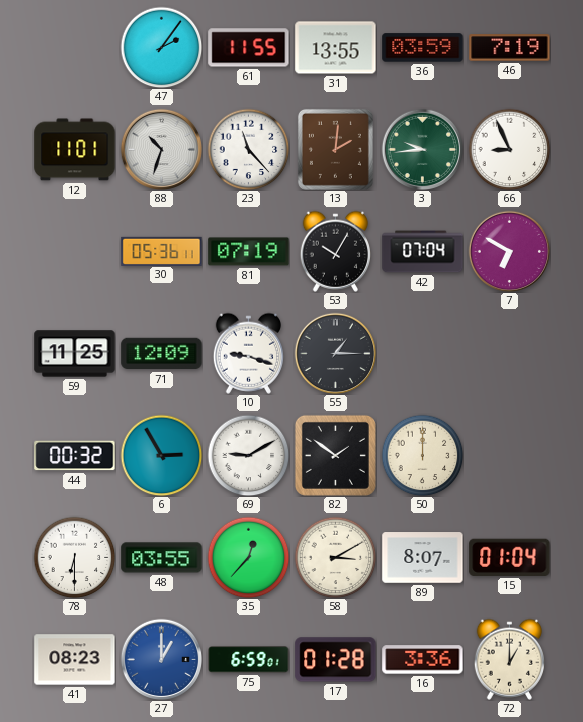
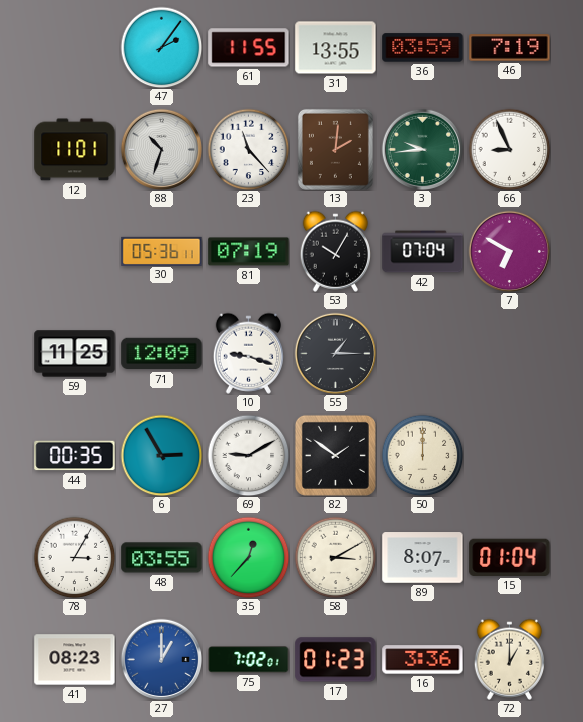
44: 00:32 -> 00:35 (75, 456)
78: 6:30 -> 3:05 (74, 557)
75: 6:59 -> 7:02 (249, 660)
17: 01:28 -> 01:23 (336, 660)
